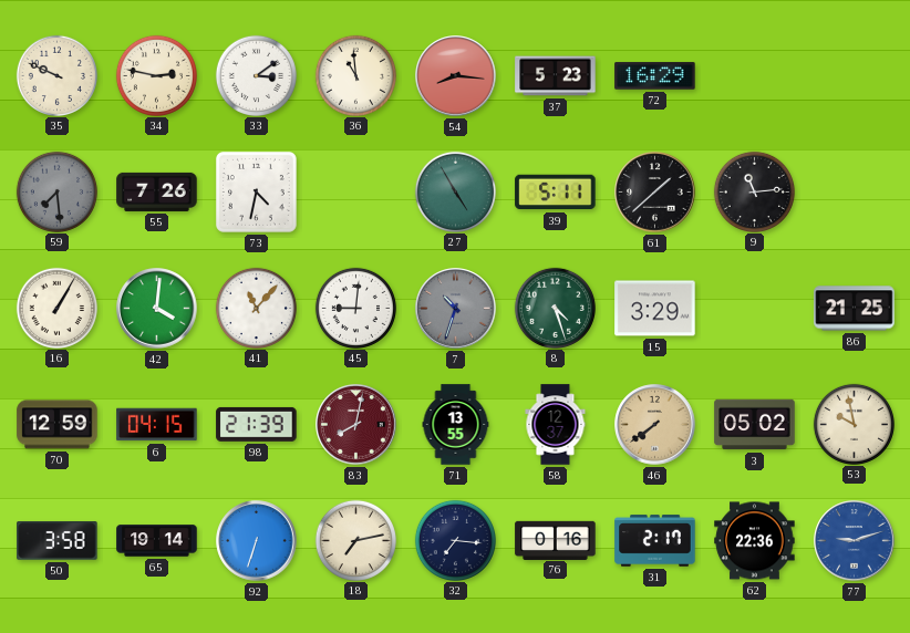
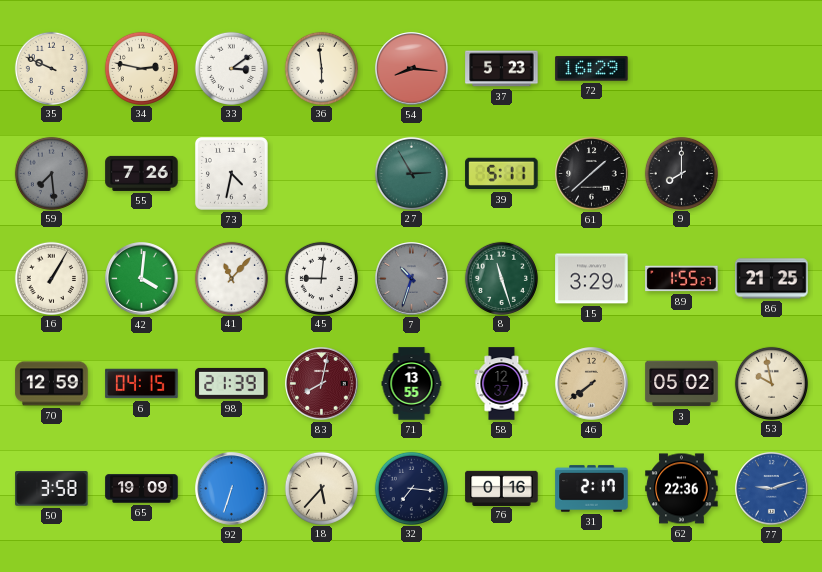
36: 10:59 -> 5:59 (321, 68)
27: 4:55 -> 2:55 (411, 173)
9: 11:14 -> 8:00 (681, 173)
8: 4:27 -> 11:27 (501, 278)
89: none -> 1:55 (682, 279)
65: 19:14 -> 19:09 (142, 489)
18: 7:13 -> 5:37 (321, 488)
